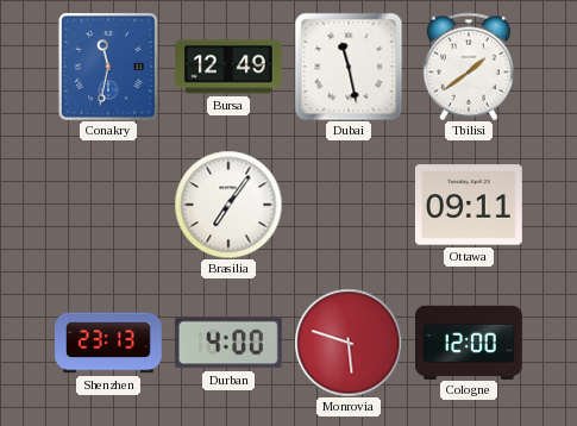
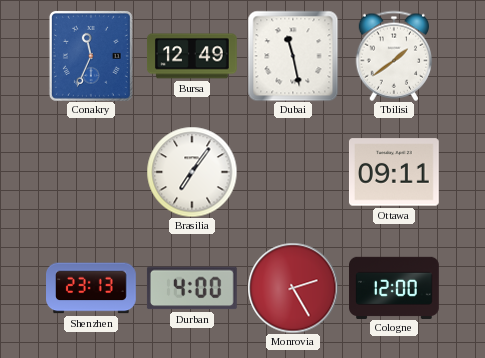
Conakry: 11:32 -> 11:34 (91, 56)
Monrovia: 5:48 -> 2:25 (293, 288)
